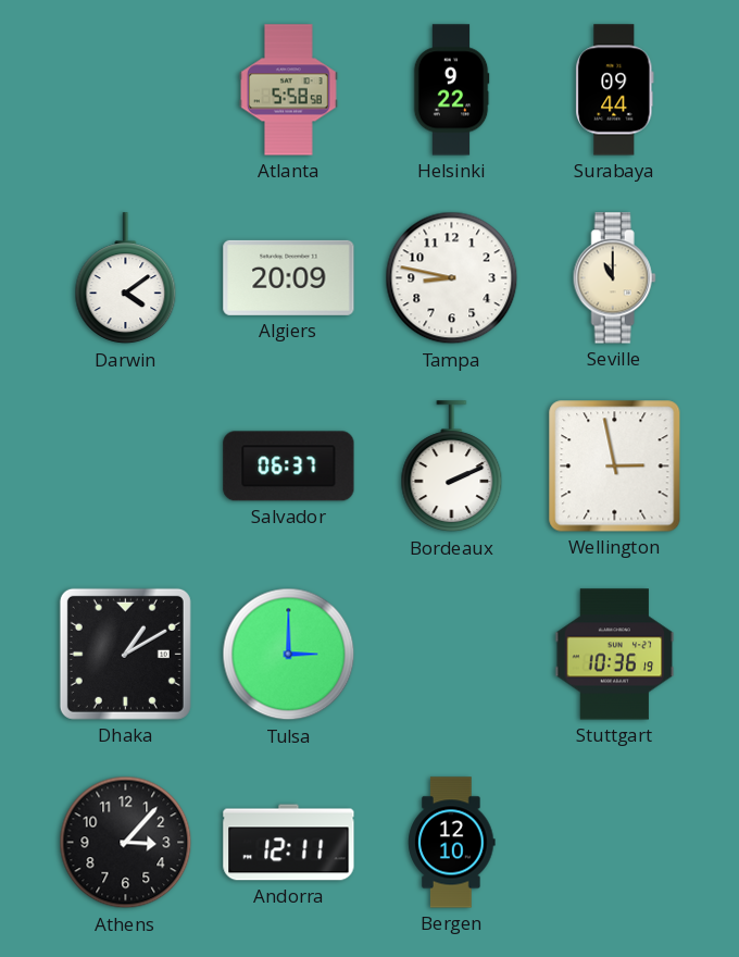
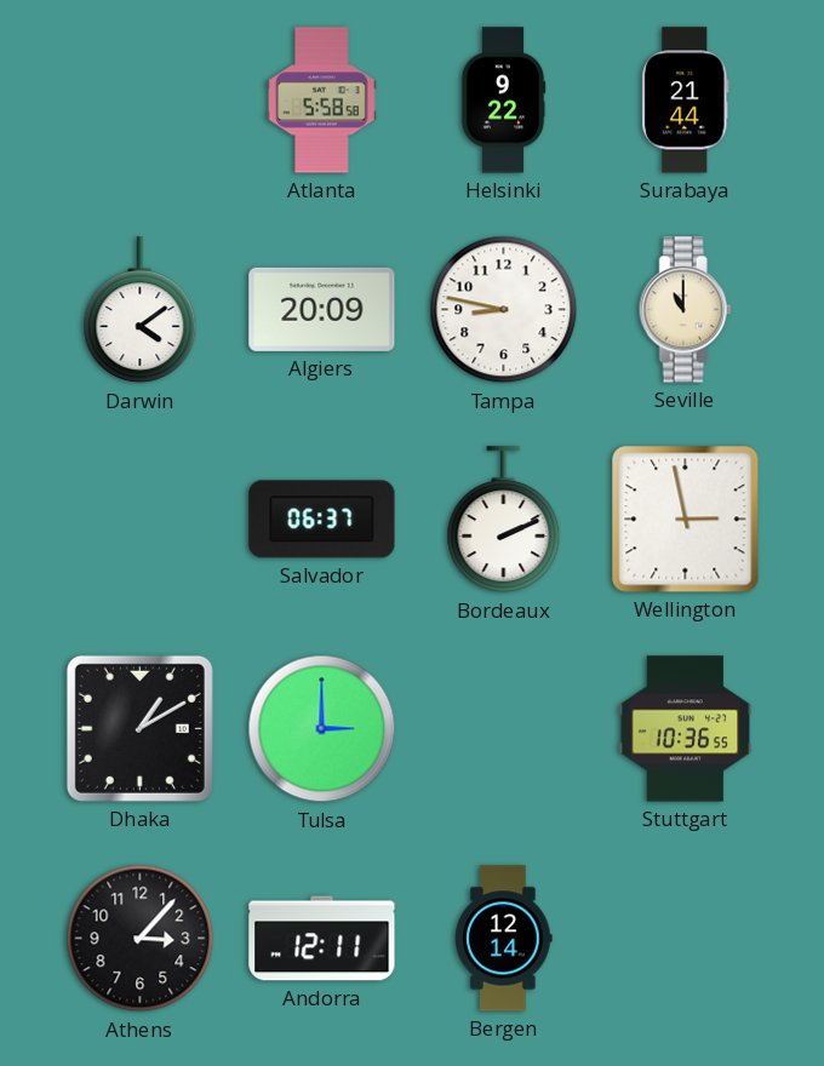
Surabaya: 09:44 -> 21:44 (686, 101)
Stuttgart: 10:36:19 -> 10:36:55 (686, 729)
Bergen: 12:10 -> 12:14 (504, 939)
